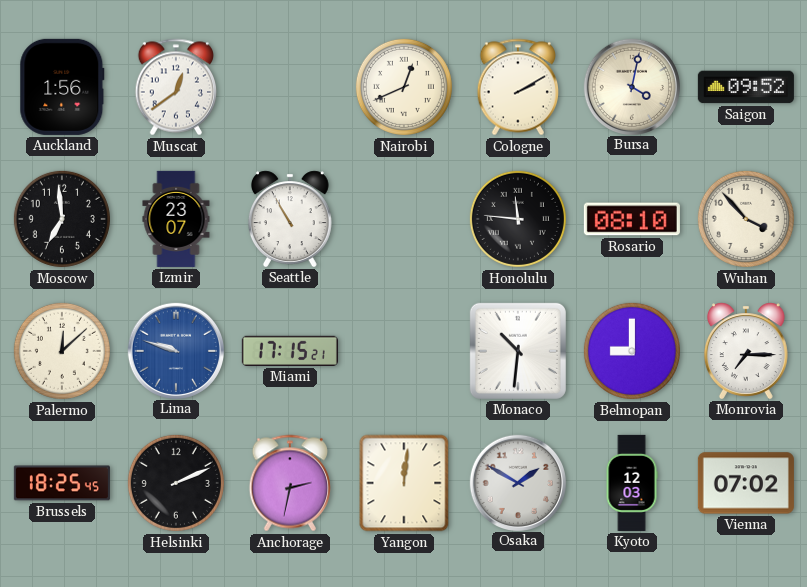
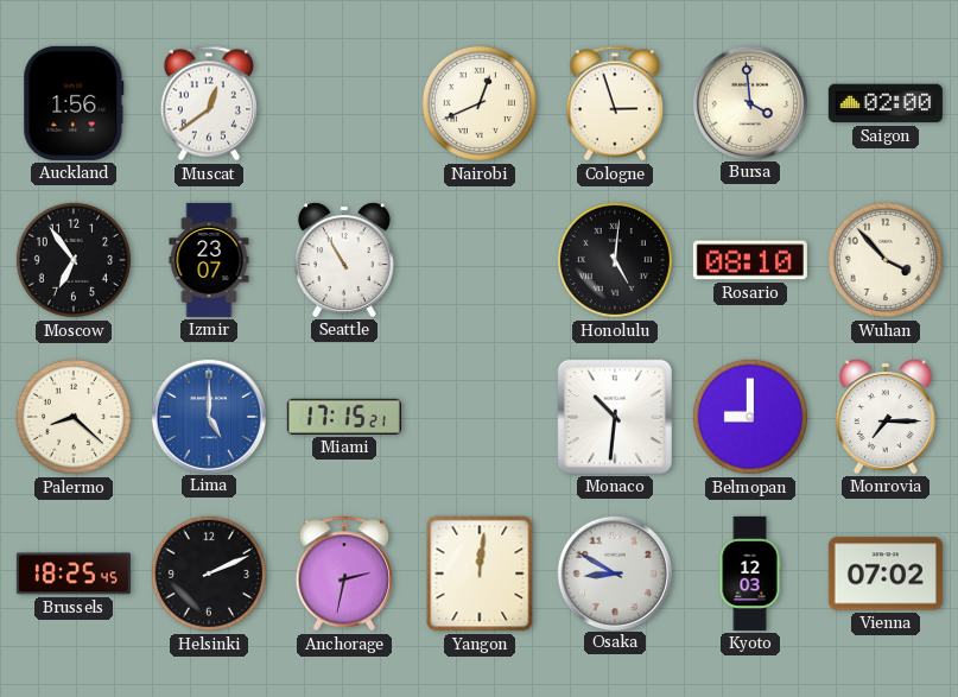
Cologne: 2:10 -> 2:57 (614, 103)
Bursa: 4:02 -> 3:59 (749, 102)
Saigon: 09:52 -> 02:00 (886, 103)
Moscow: 6:59 -> 6:54 (74, 260)
Honolulu: 11:46 -> 5:01 (615, 260)
Palermo: 12:08 -> 8:22 (74, 417)
Lima: 9:48 -> 5:00 (208, 416)
Osaka: 1:50 -> 8:50 (614, 572)
